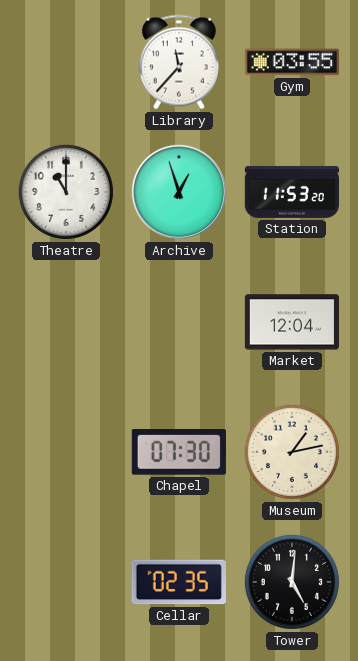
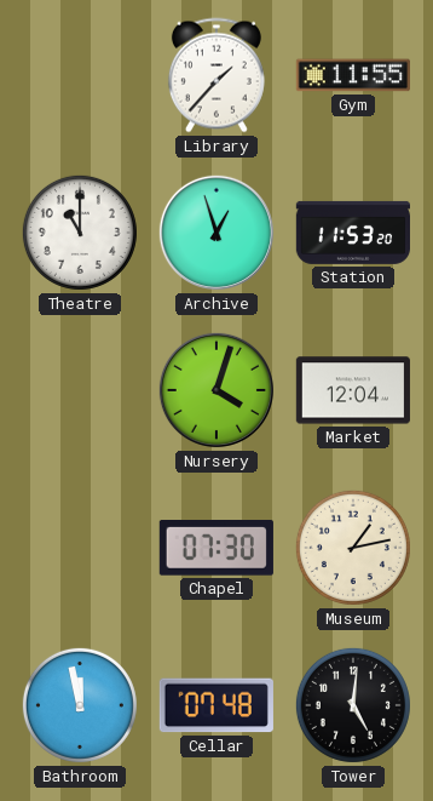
Library: 11:37 -> 1:37 (217, 75)
Gym: 03:55 -> 11:55 (353, 75)
Nursery: none -> 4:03 (217, 390)
Bathroom: none -> 11:58 (80, 705)
Cellar: 02:35 -> 07:48 (217, 705)
